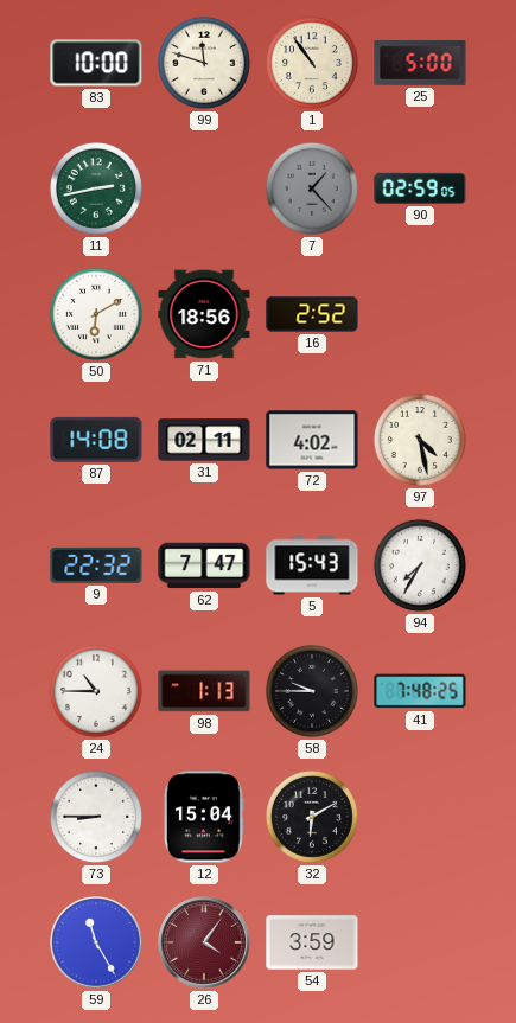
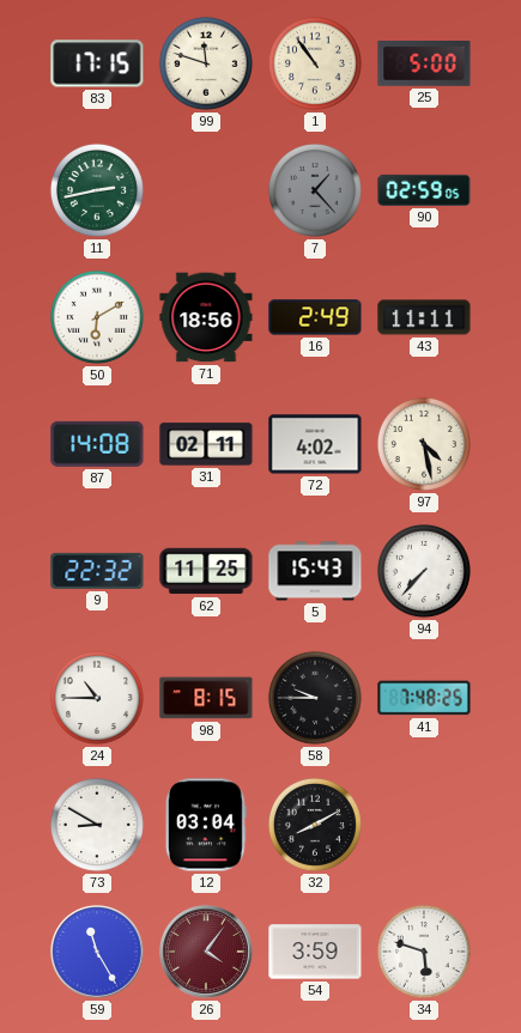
83: 10:00 -> 17:15 (97, 63)
16: 2:52 -> 2:49 (315, 317)
43: none -> 11:11 (424, 317)
62: 7:47 -> 11:25 (206, 571)
94: 7:35 -> 7:37 (424, 571)
98: 1:13 -> 8:15 (206, 698)
73: 8:45 -> 8:50 (97, 825)
12: 15:04 -> 03:04 (206, 825)
32: 6:10 -> 8:10 (315, 825)
34: none -> 5:48 (424, 952)
